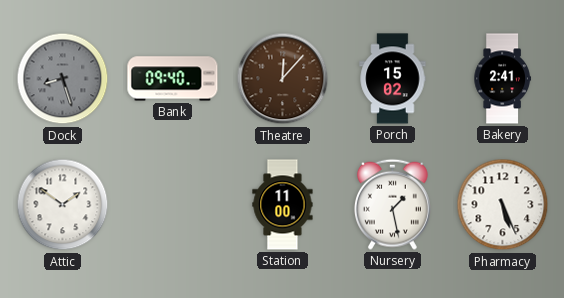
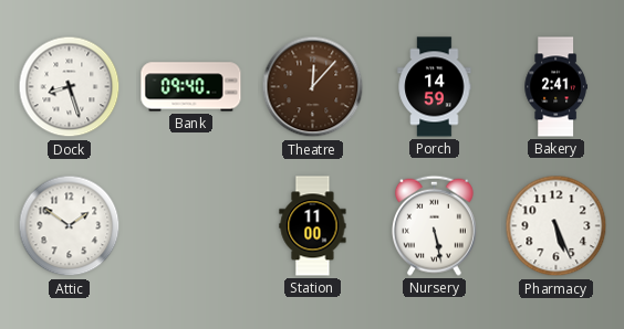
Dock dial: grey -> white (70, 87)
Porch: 15:02 -> 14:59 (435, 87)
Nursery: 1:28 -> 5:28 (434, 225)
